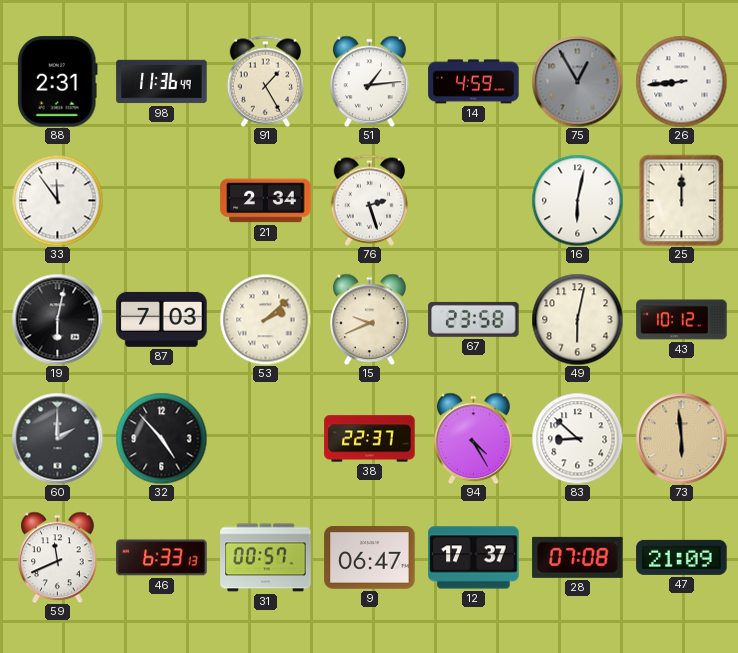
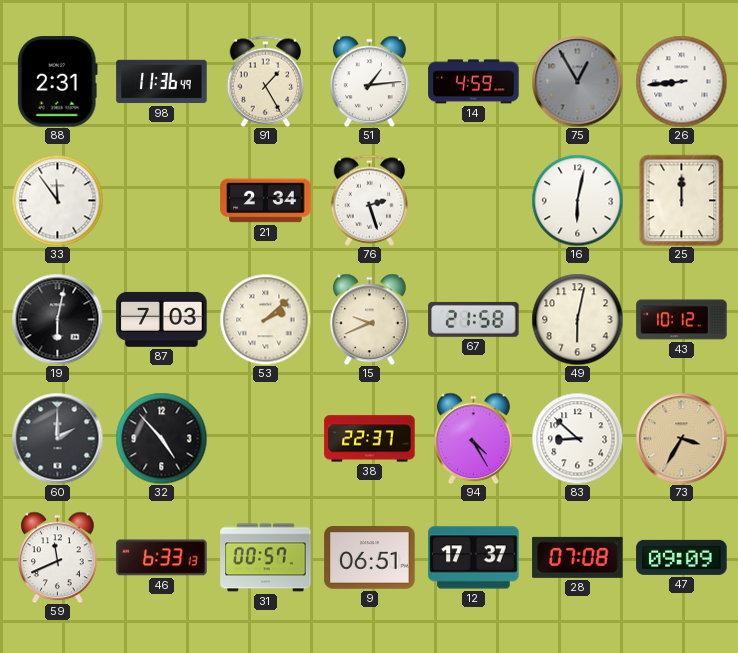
67: 23:58 -> 21:58 (474, 319)
73: 5:59 -> 3:35 (681, 438)
9: 06:47 -> 06:51 (370, 558)
47: 21:09 -> 09:09 (682, 557)
